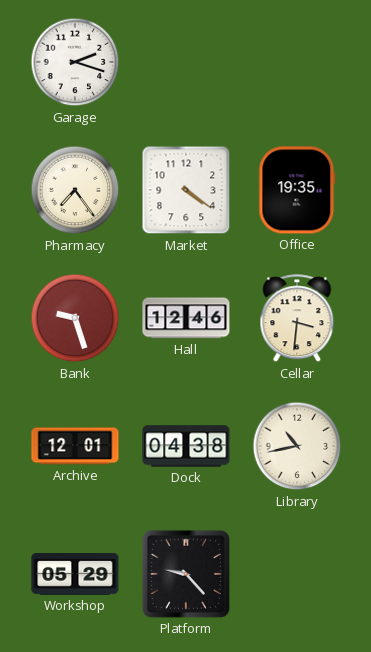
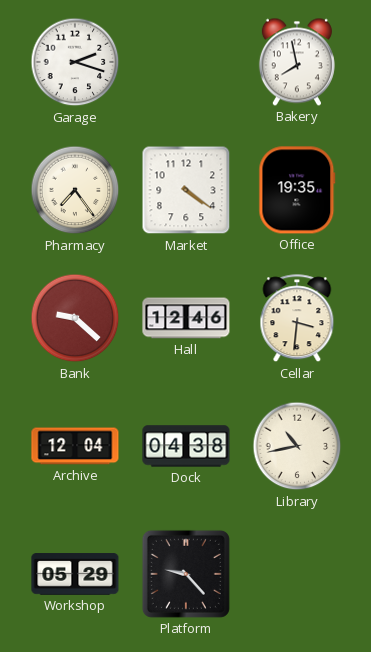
Bakery: none -> 7:58 (297, 62)
Bank: 9:27 -> 9:22 (75, 318)
Archive: 12:01 -> 12:04 (75, 446)
